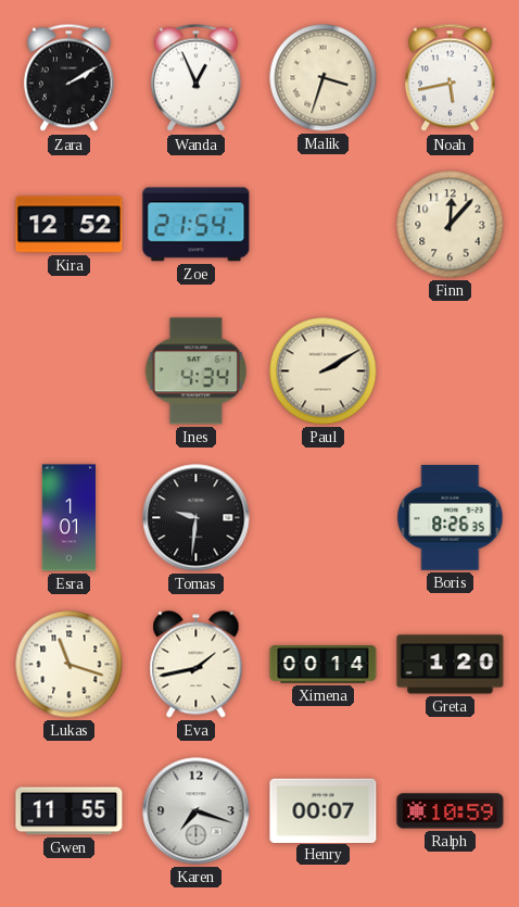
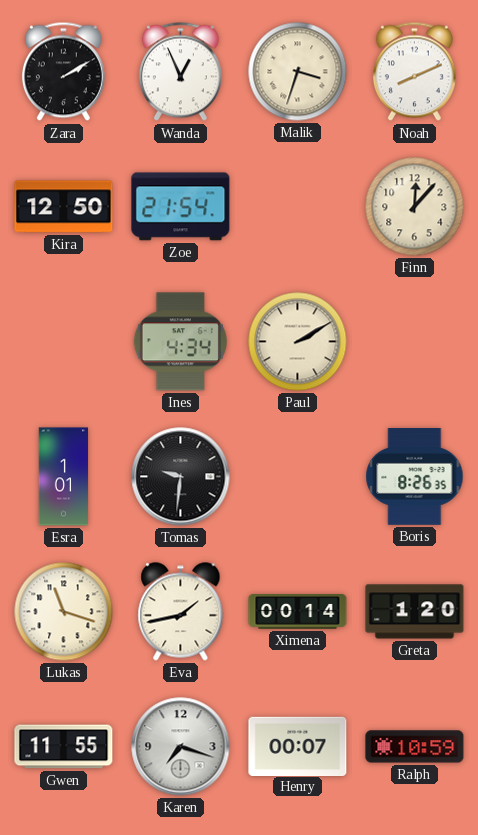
Noah: 5:43 -> 8:11 (414, 72)
Kira: 12:52 -> 12:50 (64, 207)
